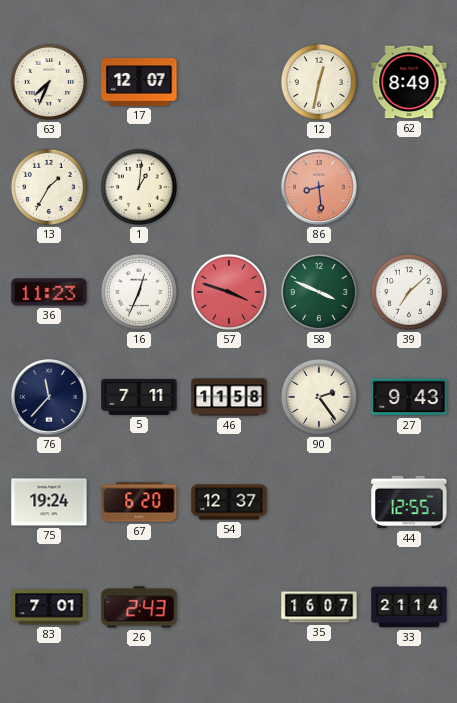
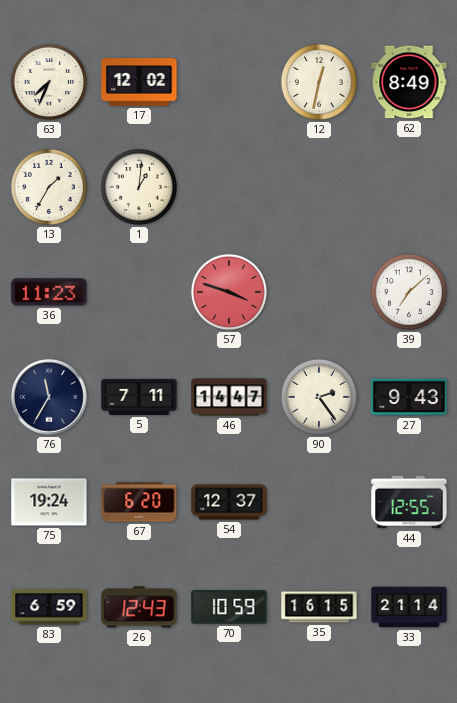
17: 12:07 -> 12:02 (139, 82)
86: 8:29 -> none (319, 187)
16: 12:34 -> none (139, 292)
58: 3:49 -> none (319, 292)
76: 11:37 -> 11:35 (49, 397)
46: 11:58 -> 14:47 (229, 397)
83: 7:01 -> 6:59 (49, 607)
26: 2:43 -> 12:43 (139, 607)
70: none -> 10:59 (229, 607)
35: 16:07 -> 16:15 (319, 607)
